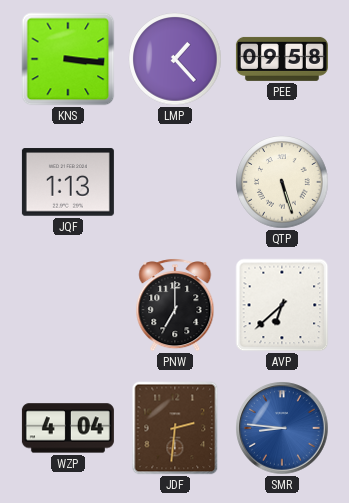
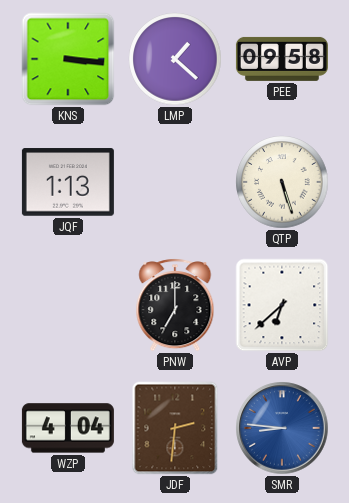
LMP: 1:23 -> 1:22 (175, 59)
